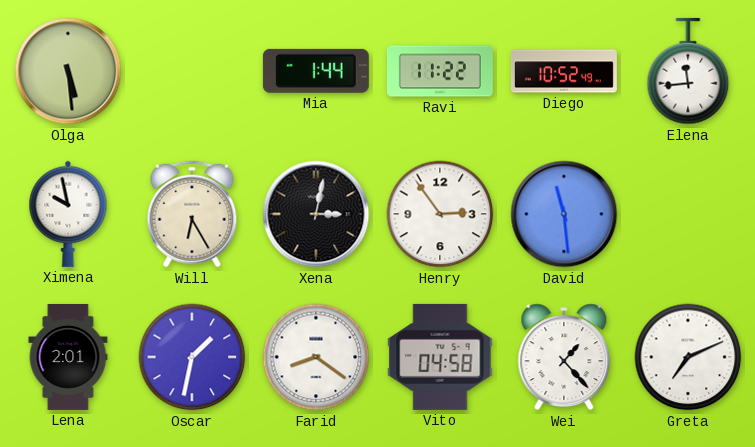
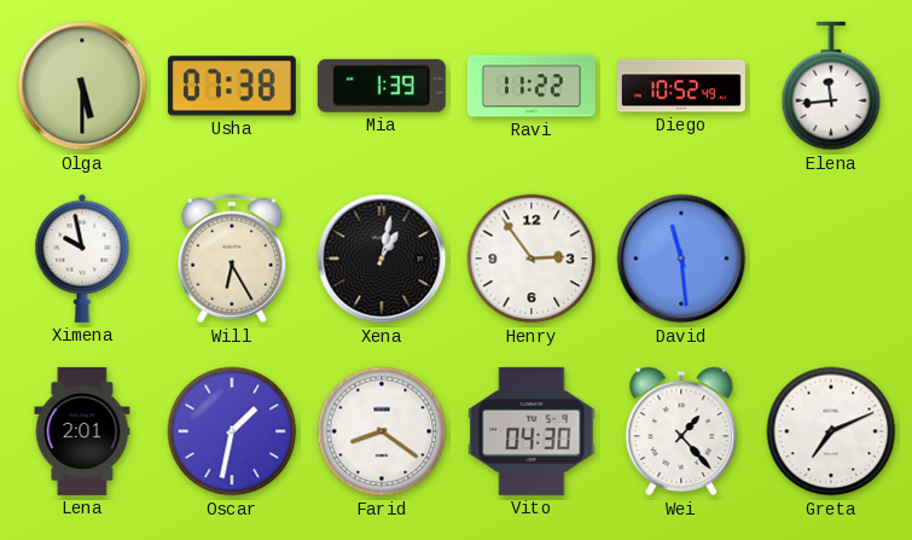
Olga: 5:29 -> 5:30 (82, 86)
Usha: none -> 07:38 (232, 86)
Mia: 1:44 -> 1:39 (382, 86)
Xena: 3:02 -> 1:02 (382, 259)
Vito: 04:58 -> 04:30 (531, 431)
